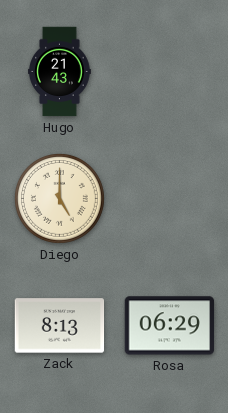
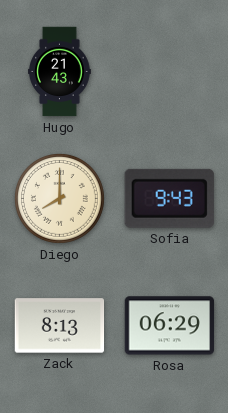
Diego: 5:00 -> 8:00 (60, 199)
Sofia: none -> 9:43 (169, 198)
